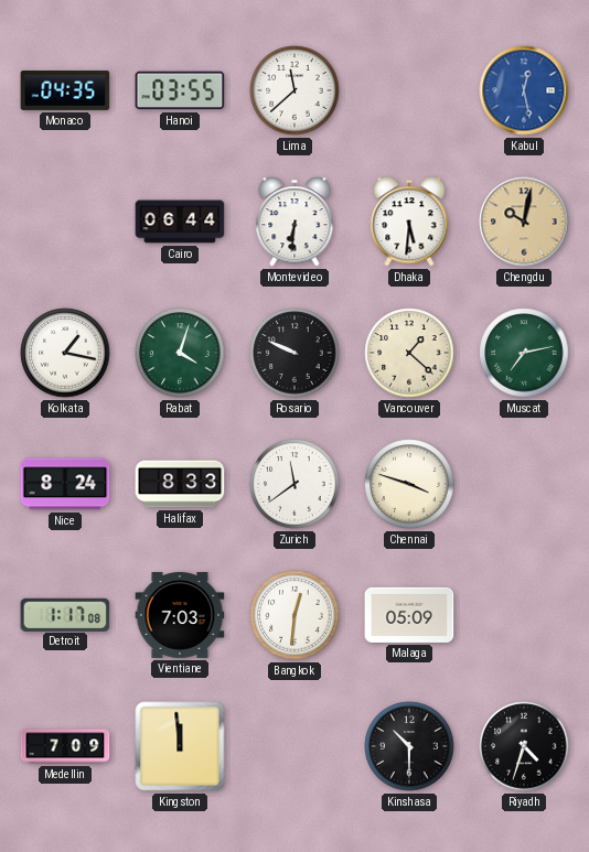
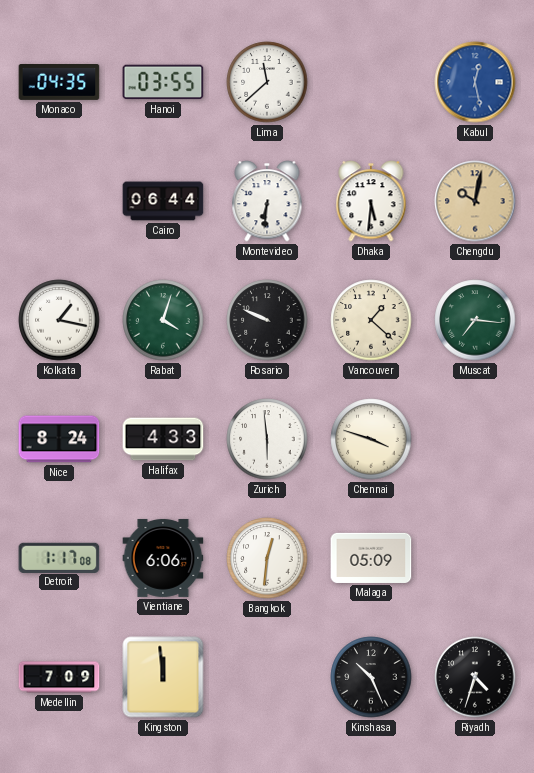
Muscat: 7:13 -> 7:16 (475, 320)
Halifax: 8:33 -> 4:33 (163, 439)
Zurich: 11:39 -> 5:59 (267, 439)
Vientiane: 7:03 -> 6:06 (163, 558)
Kinshasa: 10:30 -> 10:26 (371, 677)
